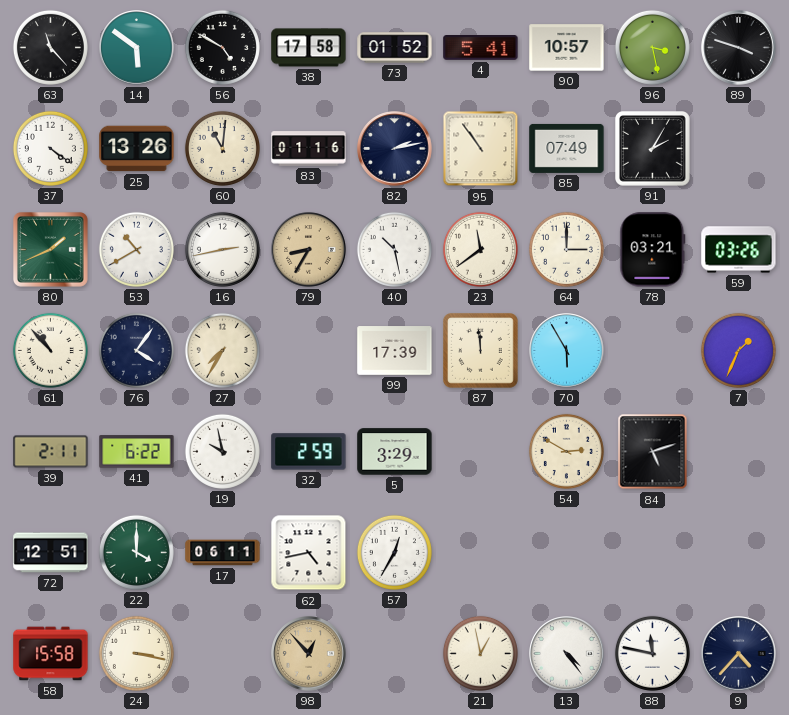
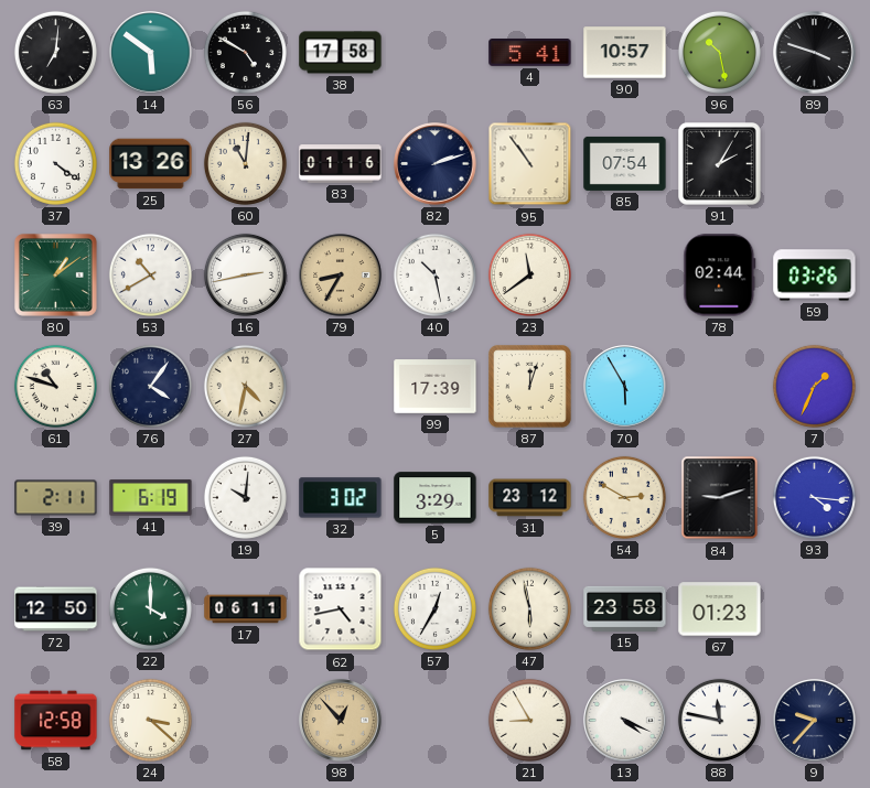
63: 11:23 -> 7:01 (55, 52)
73: 01:52 -> none (395, 48)
96: 3:28 -> 10:28 (719, 52)
82: 2:13 -> 2:12 (436, 164)
85: 07:49 -> 07:54 (625, 163)
80: 1:41 -> 1:09 (55, 274)
64: 3:00 -> none (566, 249)
78: 03:21 -> 02:44 (720, 276)
61: 10:53 -> 10:48 (55, 386)
27: 7:35 -> 4:32 (245, 386)
87: 11:59 -> 12:03 (530, 387)
41: 6:22 -> 6:19 (151, 498)
19: 9:58 -> 10:01 (245, 497)
32: 2:59 -> 3:02 (341, 498)
31: none -> 23:12 (530, 498)
84: 5:12 -> 9:12 (720, 498)
93: none -> 4:16 (814, 497)
72: 12:51 -> 12:50 (56, 609)
47: none -> 5:58 (529, 608)
15: none -> 23:58 (625, 608)
67: none -> 01:23 (720, 609)
58: 15:58 -> 12:58 (56, 721)
24: 3:17 -> 3:22 (150, 720)
21: 12:58 -> 8:55 (529, 720)
13: 4:24 -> 4:19 (625, 721)
9: 4:37 -> 9:37 (815, 721)
